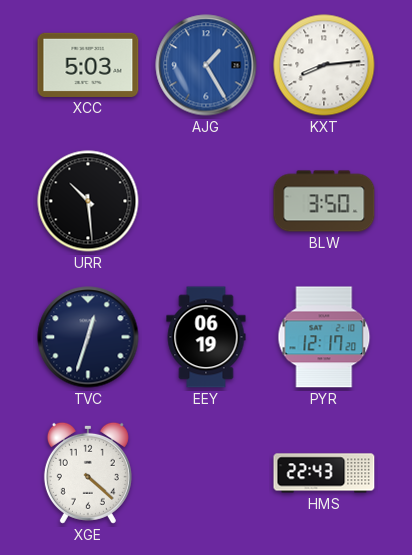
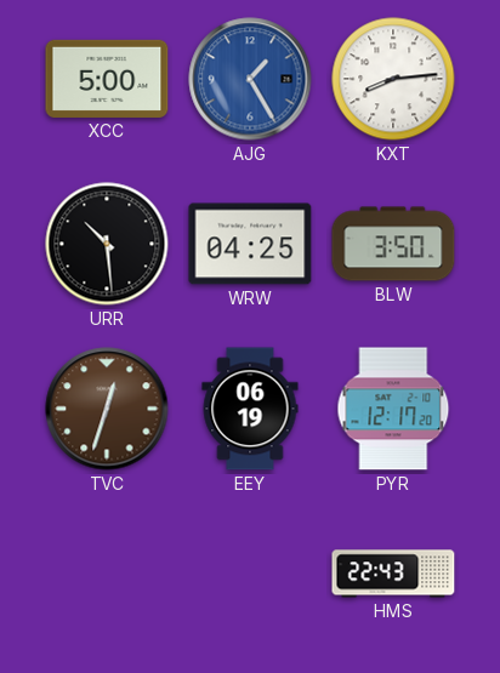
XCC: 5:03 -> 5:00 (107, 79)
WRW: none -> 04:25 (250, 244)
TVC dial: navy -> brown (107, 409)
XGE: 4:22 -> none (88, 473)
